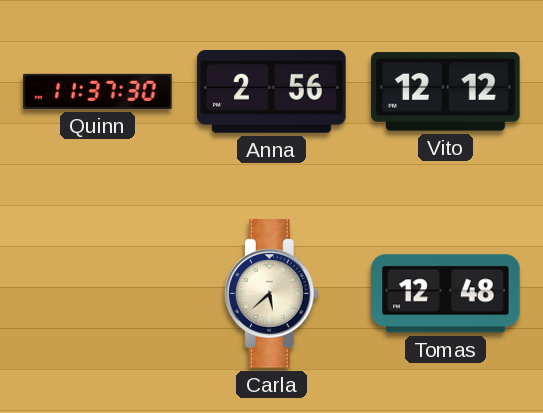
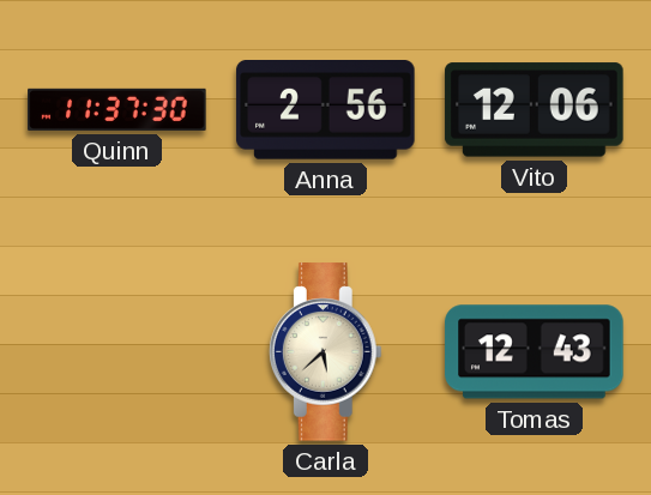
Vito: 12:12 -> 12:06 (535, 110)
Tomas: 12:48 -> 12:43 (535, 352)
